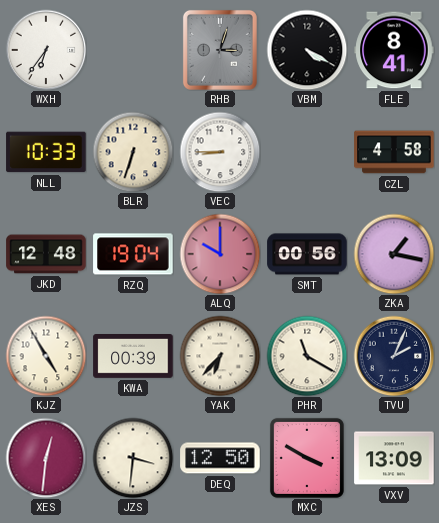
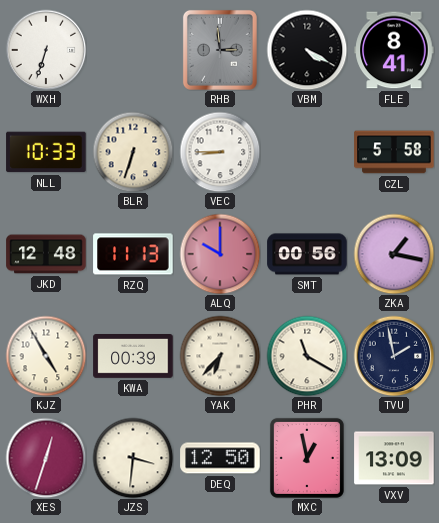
WXH: 6:36 -> 6:33 (46, 50)
RHB: 3:03 -> 2:59 (220, 50)
CZL: 4:58 -> 5:58 (394, 152)
RZQ: 19:04 -> 11:13 (133, 254)
TVU: 2:04 -> 1:58 (394, 356)
XES: 12:31 -> 12:33 (46, 458)
MXC: 3:50 -> 12:58 (307, 458)
